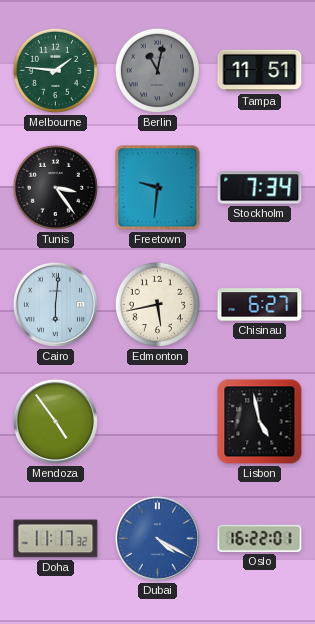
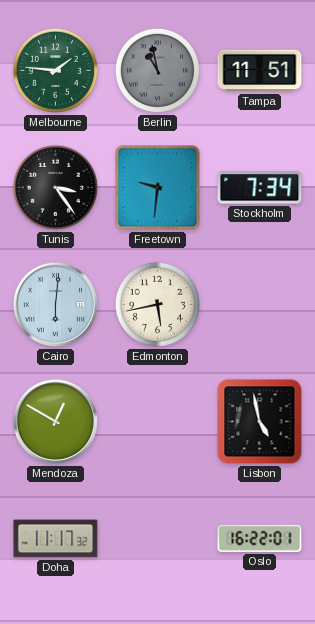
Berlin: 11:02 -> 10:58 (157, 70)
Chisinau: 6:27 -> none (260, 305)
Mendoza: 4:54 -> 12:50 (55, 421)
Dubai: 4:20 -> none (157, 538)
